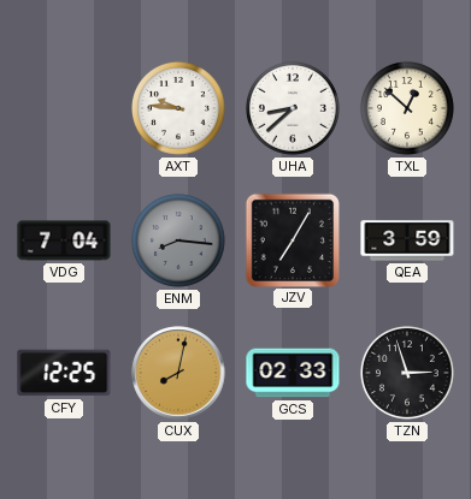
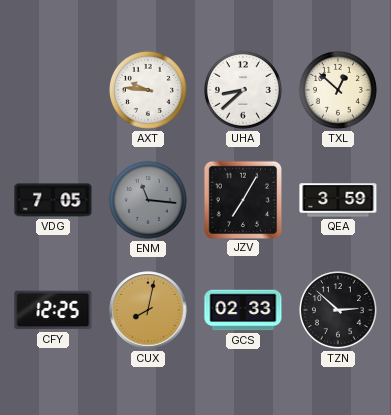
VDG: 7:04 -> 7:05 (53, 200)
ENM: 8:16 -> 11:16 (148, 200)
TZN: 2:57 -> 2:52 (338, 310)
